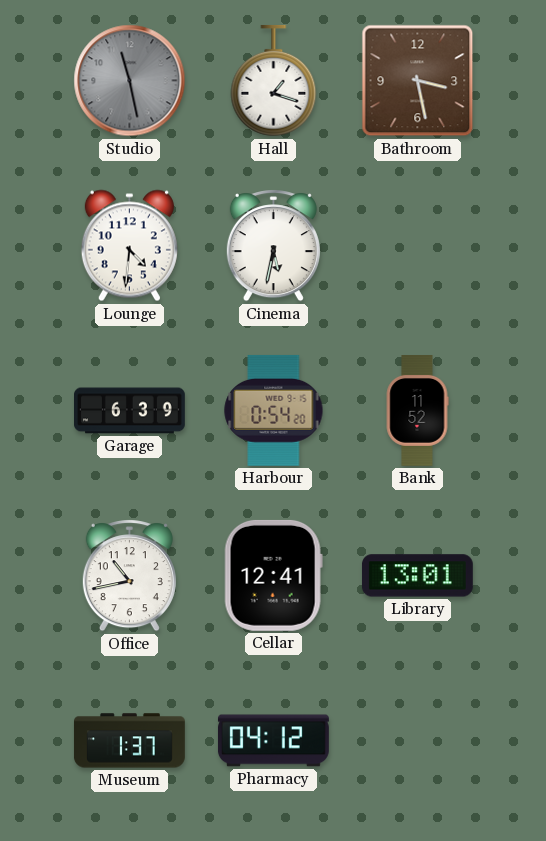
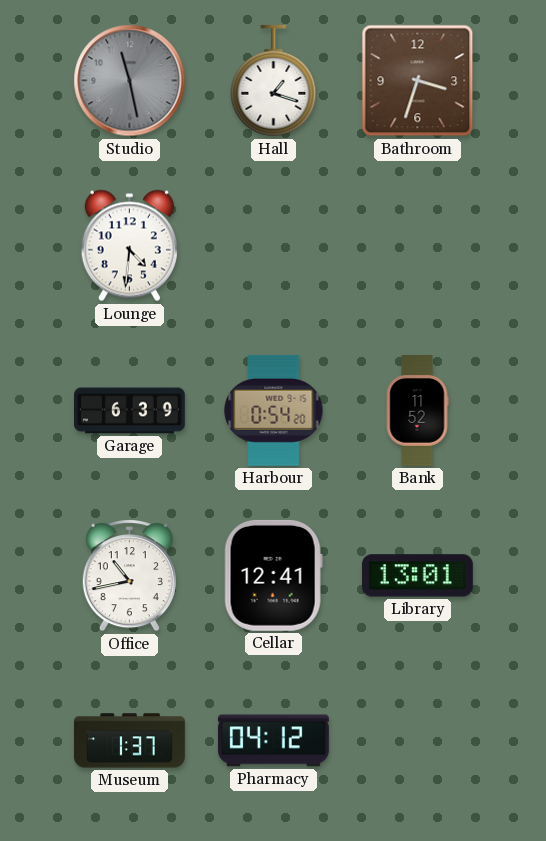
Bathroom: 3:28 -> 3:33 (418, 81)
Cinema: 5:32 -> none (273, 246)
